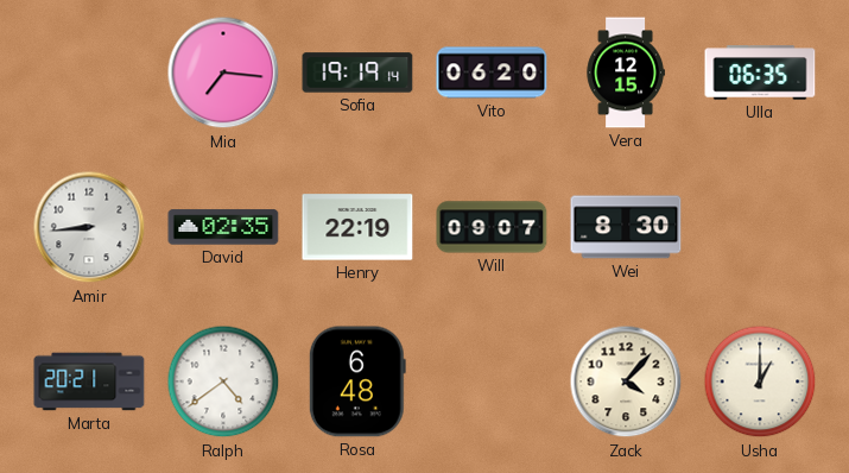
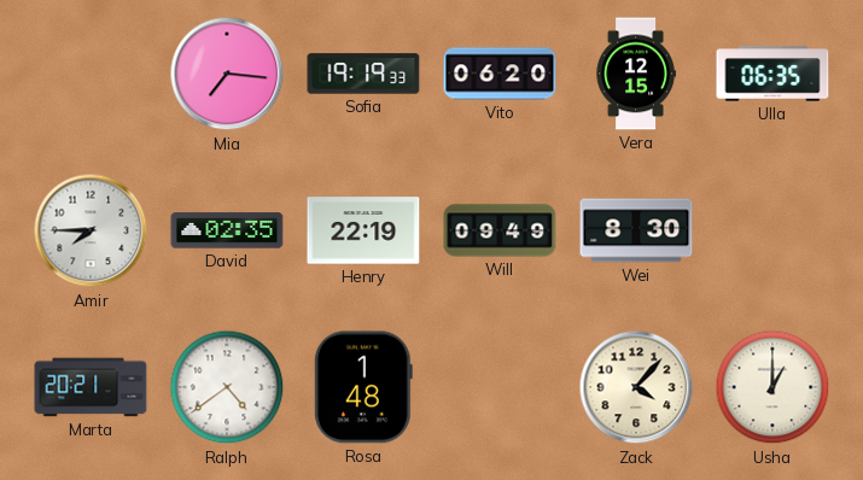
Sofia: 19:19:14 -> 19:19:33 (363, 74)
Amir: 8:44 -> 7:45 (91, 230)
Will: 09:07 -> 09:49 (500, 230)
Rosa: 6:48 -> 1:48 (363, 387)
